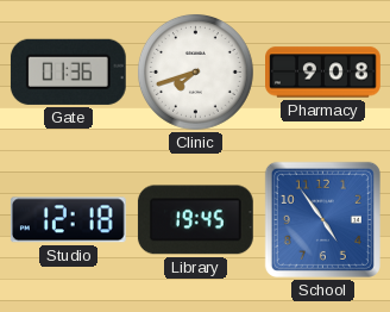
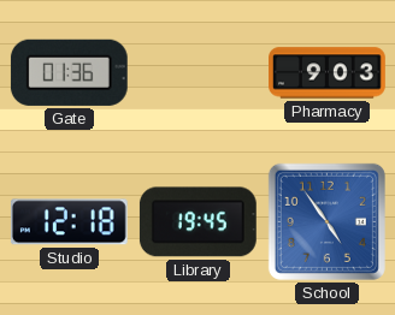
Clinic: 7:42 -> none (195, 71)
Pharmacy: 9:08 -> 9:03 (328, 73)
